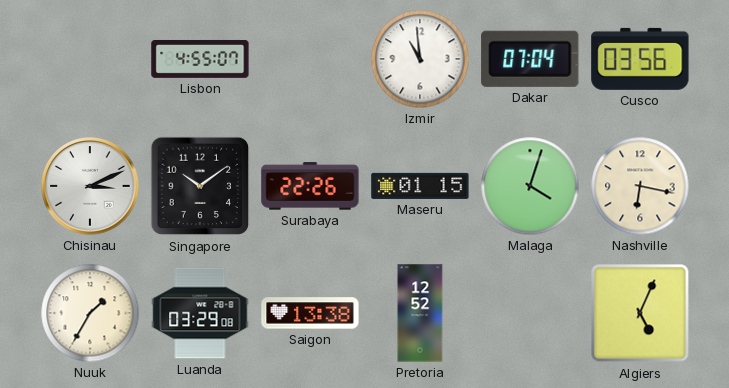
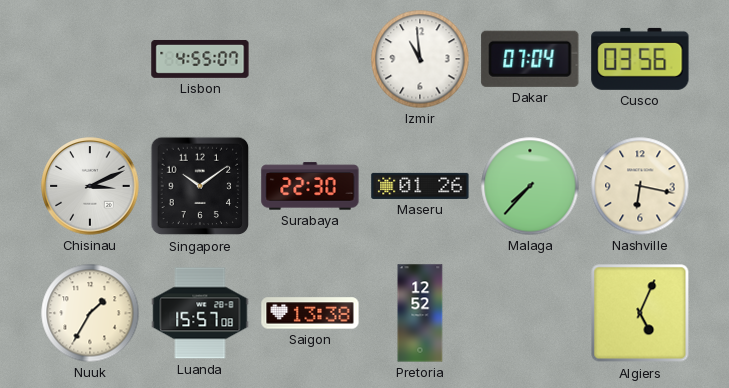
Surabaya: 22:26 -> 22:30 (310, 186)
Maseru: 01:15 -> 01:26 (420, 186)
Malaga: 4:03 -> 7:37 (530, 186)
Luanda: 03:29 -> 15:57 (200, 313)
